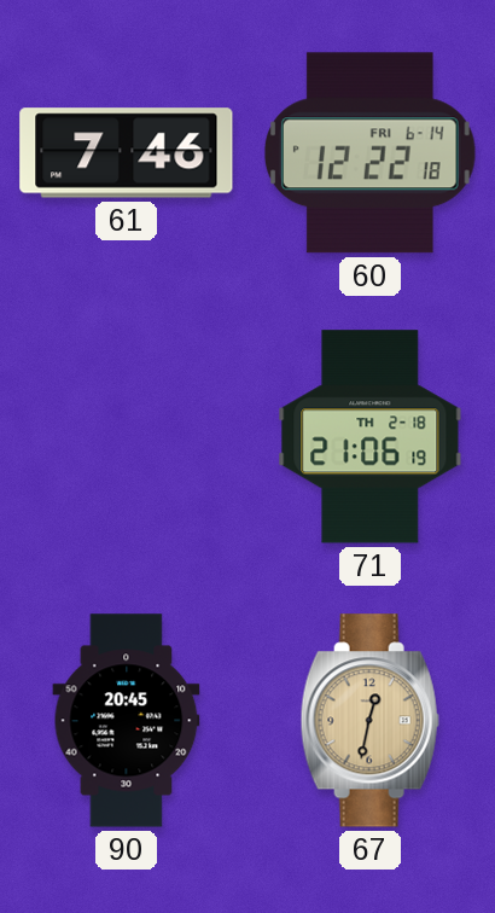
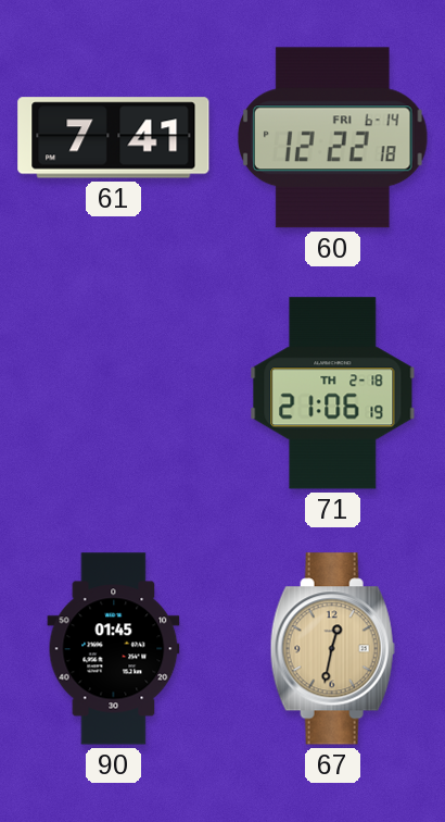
61: 7:46 -> 7:41 (114, 138)
90: 20:45 -> 01:45 (114, 649)
